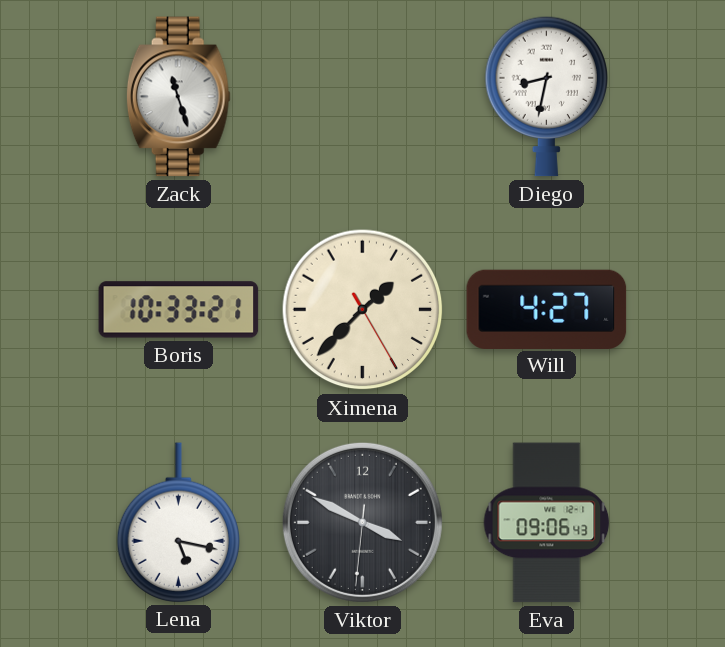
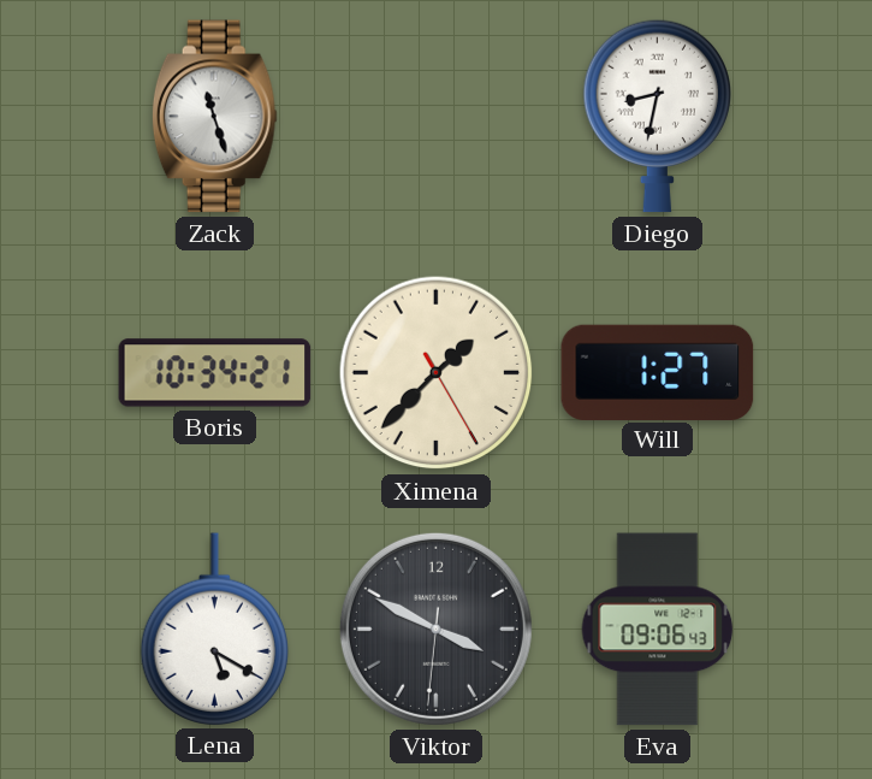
Boris: 10:33 -> 10:34 (215, 373)
Will: 4:27 -> 1:27 (658, 372)
Lena: 5:17 -> 5:20 (214, 628)
